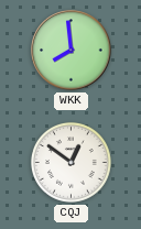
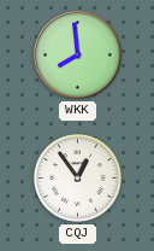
CQJ: 12:51 -> 12:54 (77, 177)
